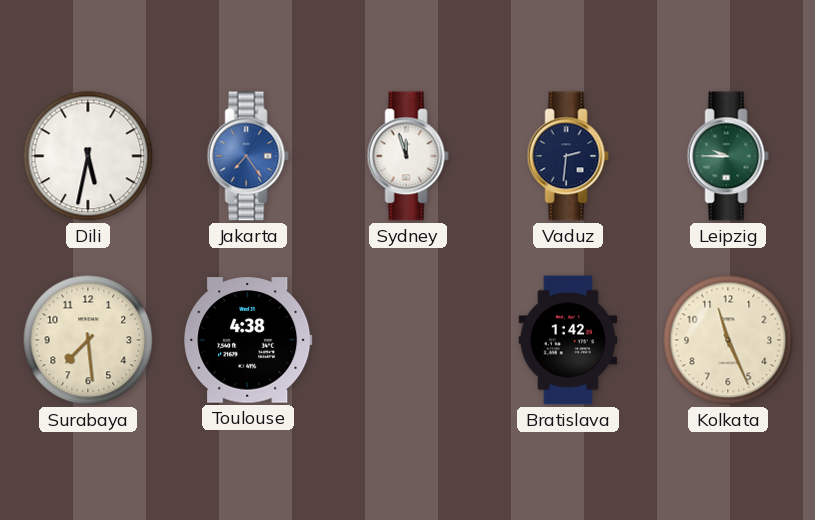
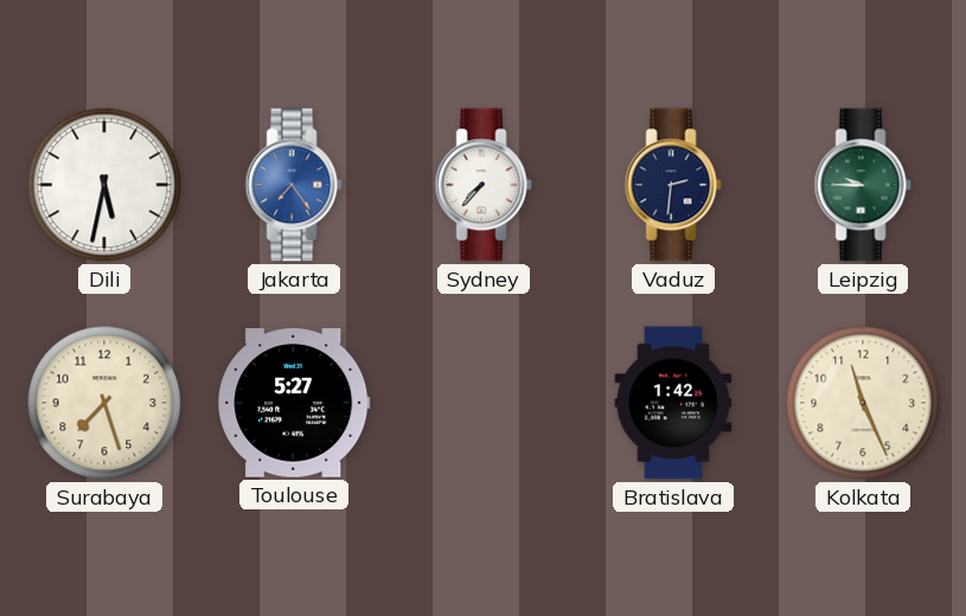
Sydney: 11:57 -> 7:37 (484, 185)
Surabaya: 7:29 -> 7:27 (104, 403)
Toulouse: 4:38 -> 5:27 (294, 403)
